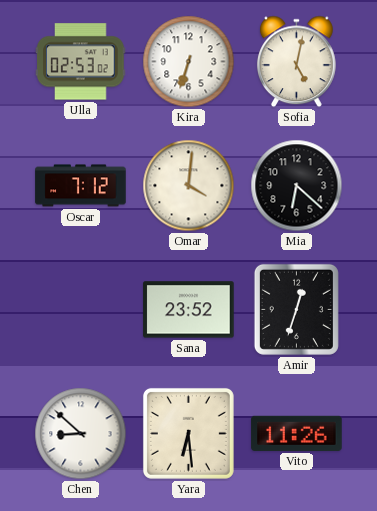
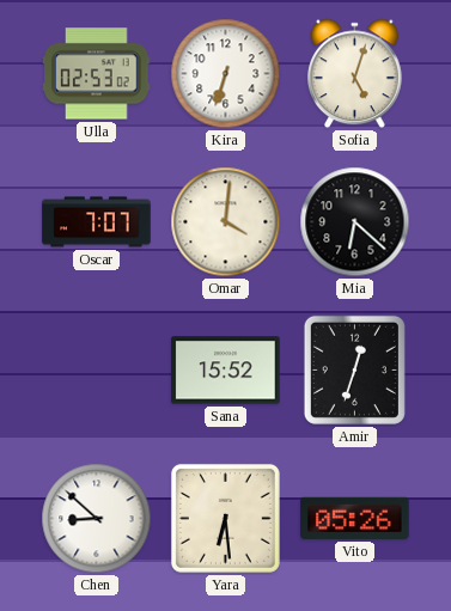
Sofia: 5:02 -> 5:03 (354, 74)
Oscar: 7:12 -> 7:07 (97, 222)
Sana: 23:52 -> 15:52 (226, 371)
Vito: 11:26 -> 05:26 (355, 518)
